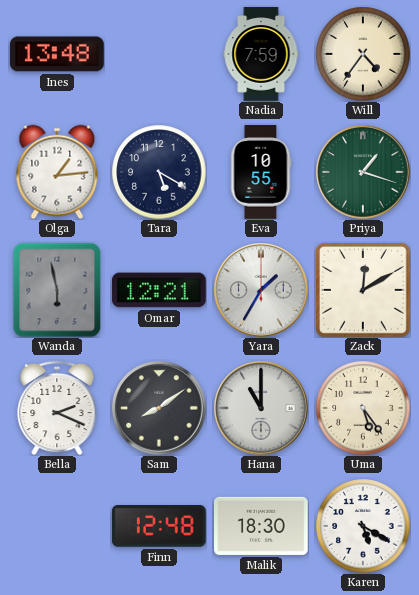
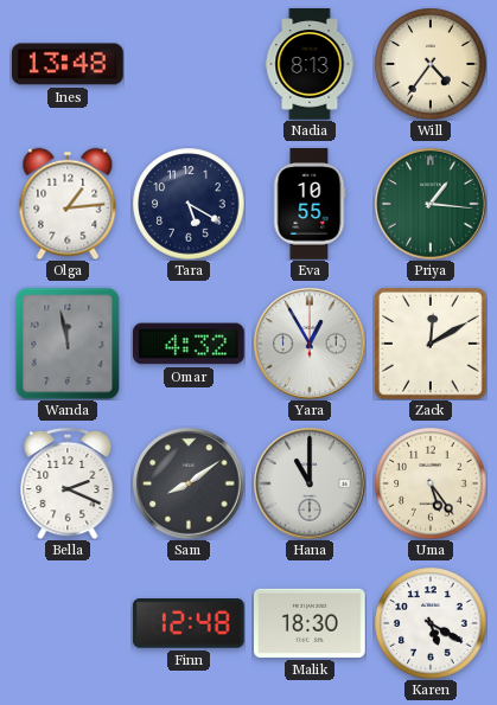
Nadia: 7:59 -> 8:13 (310, 64)
Priya: 1:18 -> 1:16 (431, 204)
Wanda: 5:58 -> 11:58 (68, 344)
Omar: 12:21 -> 4:32 (190, 344)
Yara: 1:35 -> 12:55 (310, 344)
